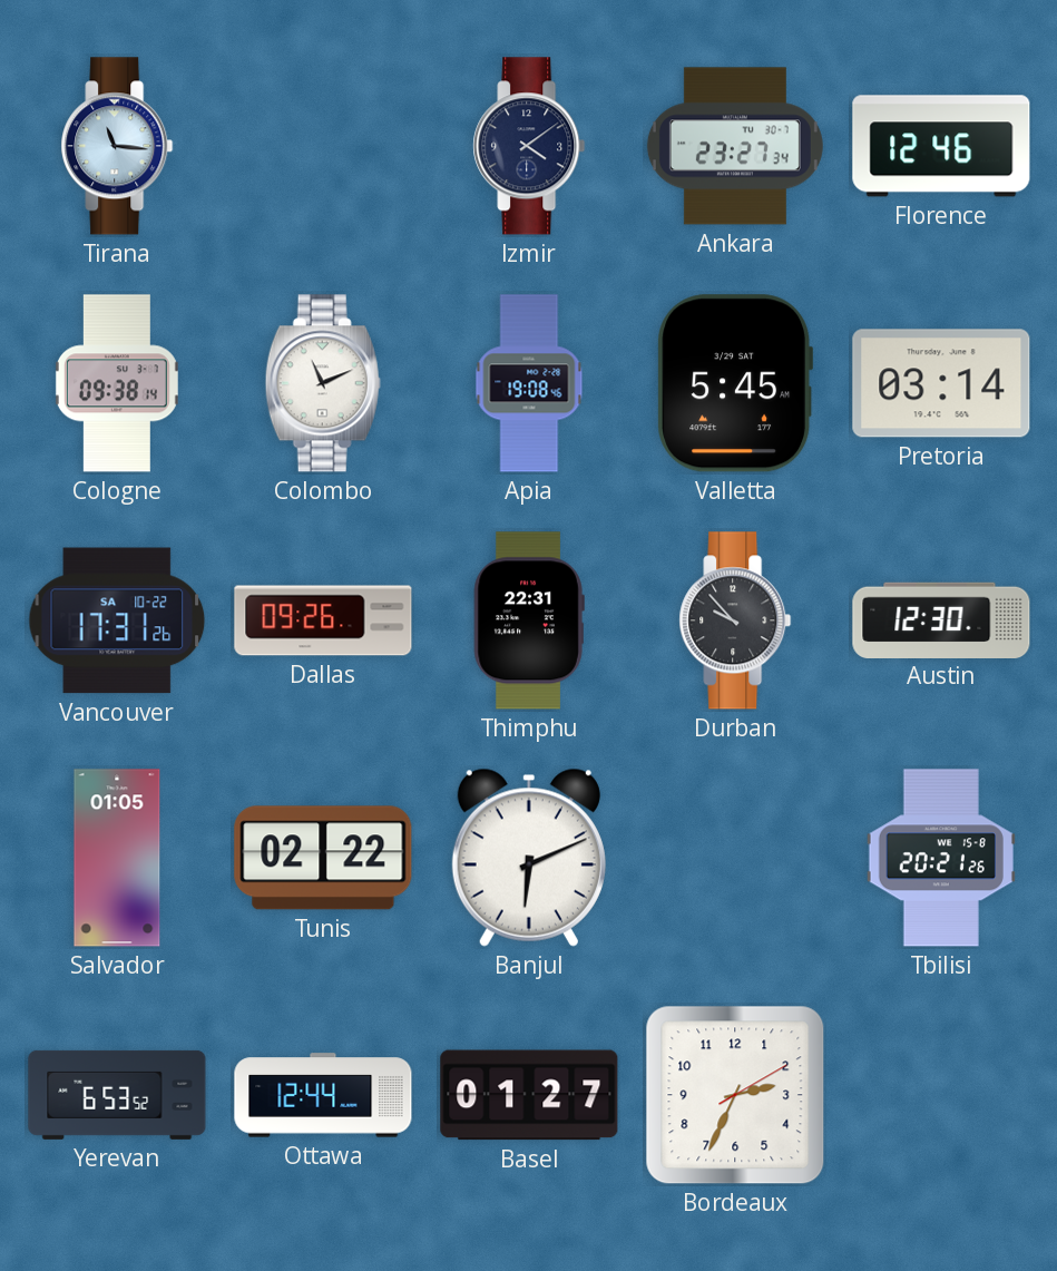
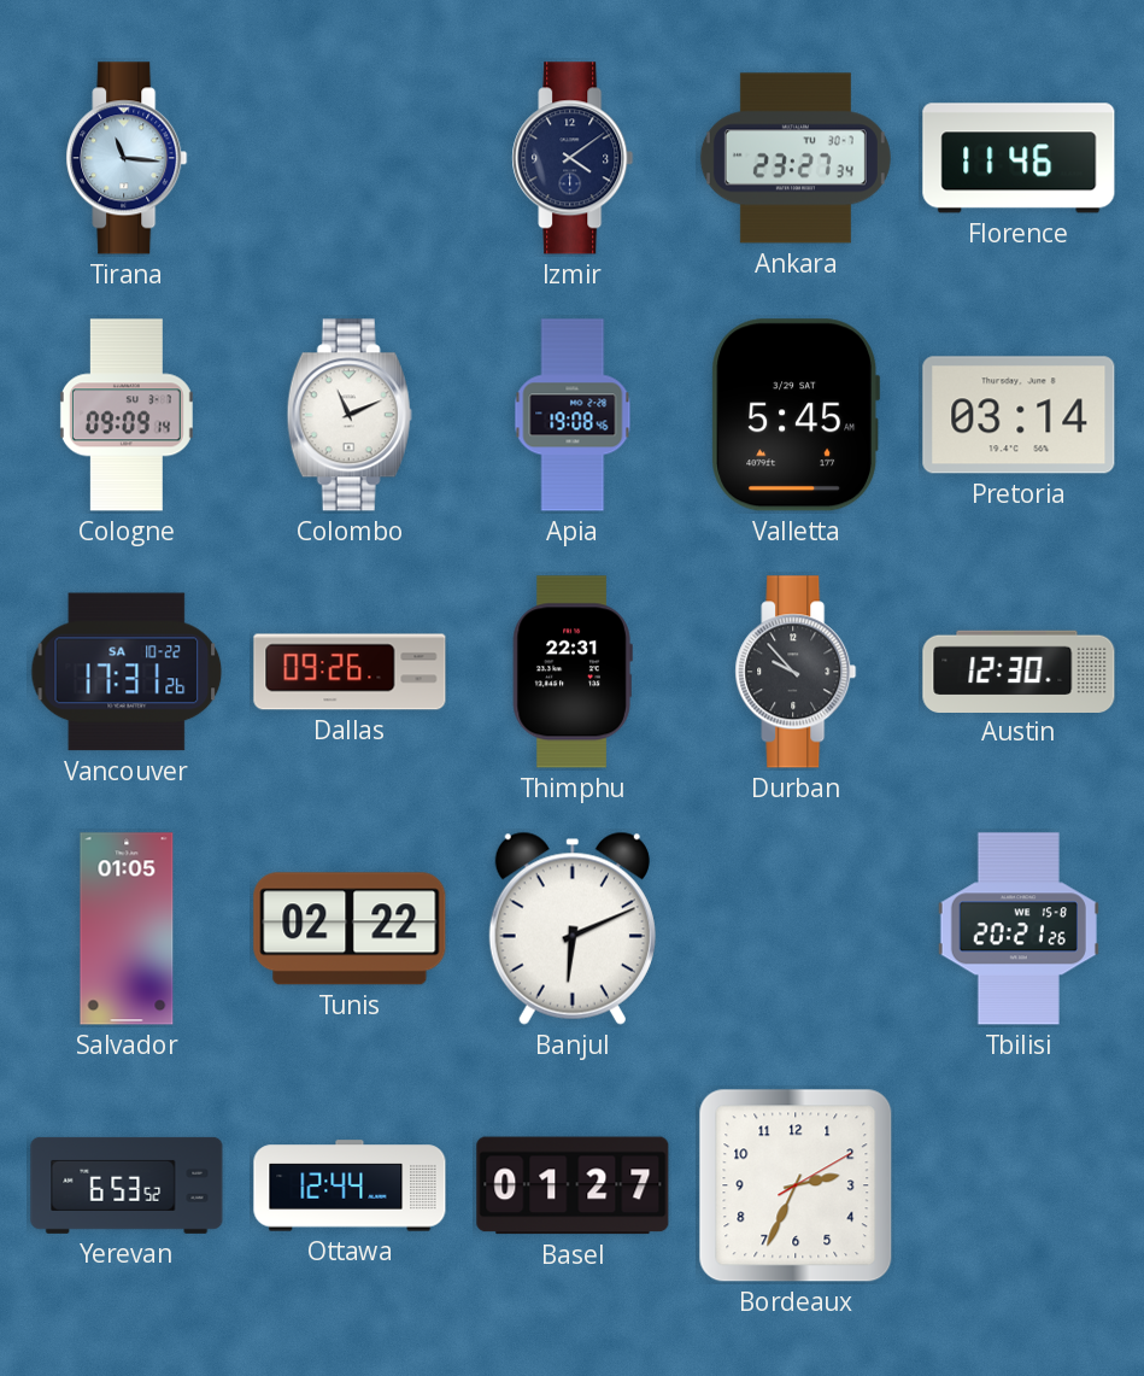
Florence: 12:46 -> 11:46 (1019, 158)
Cologne: 09:38 -> 09:09 (127, 415)
